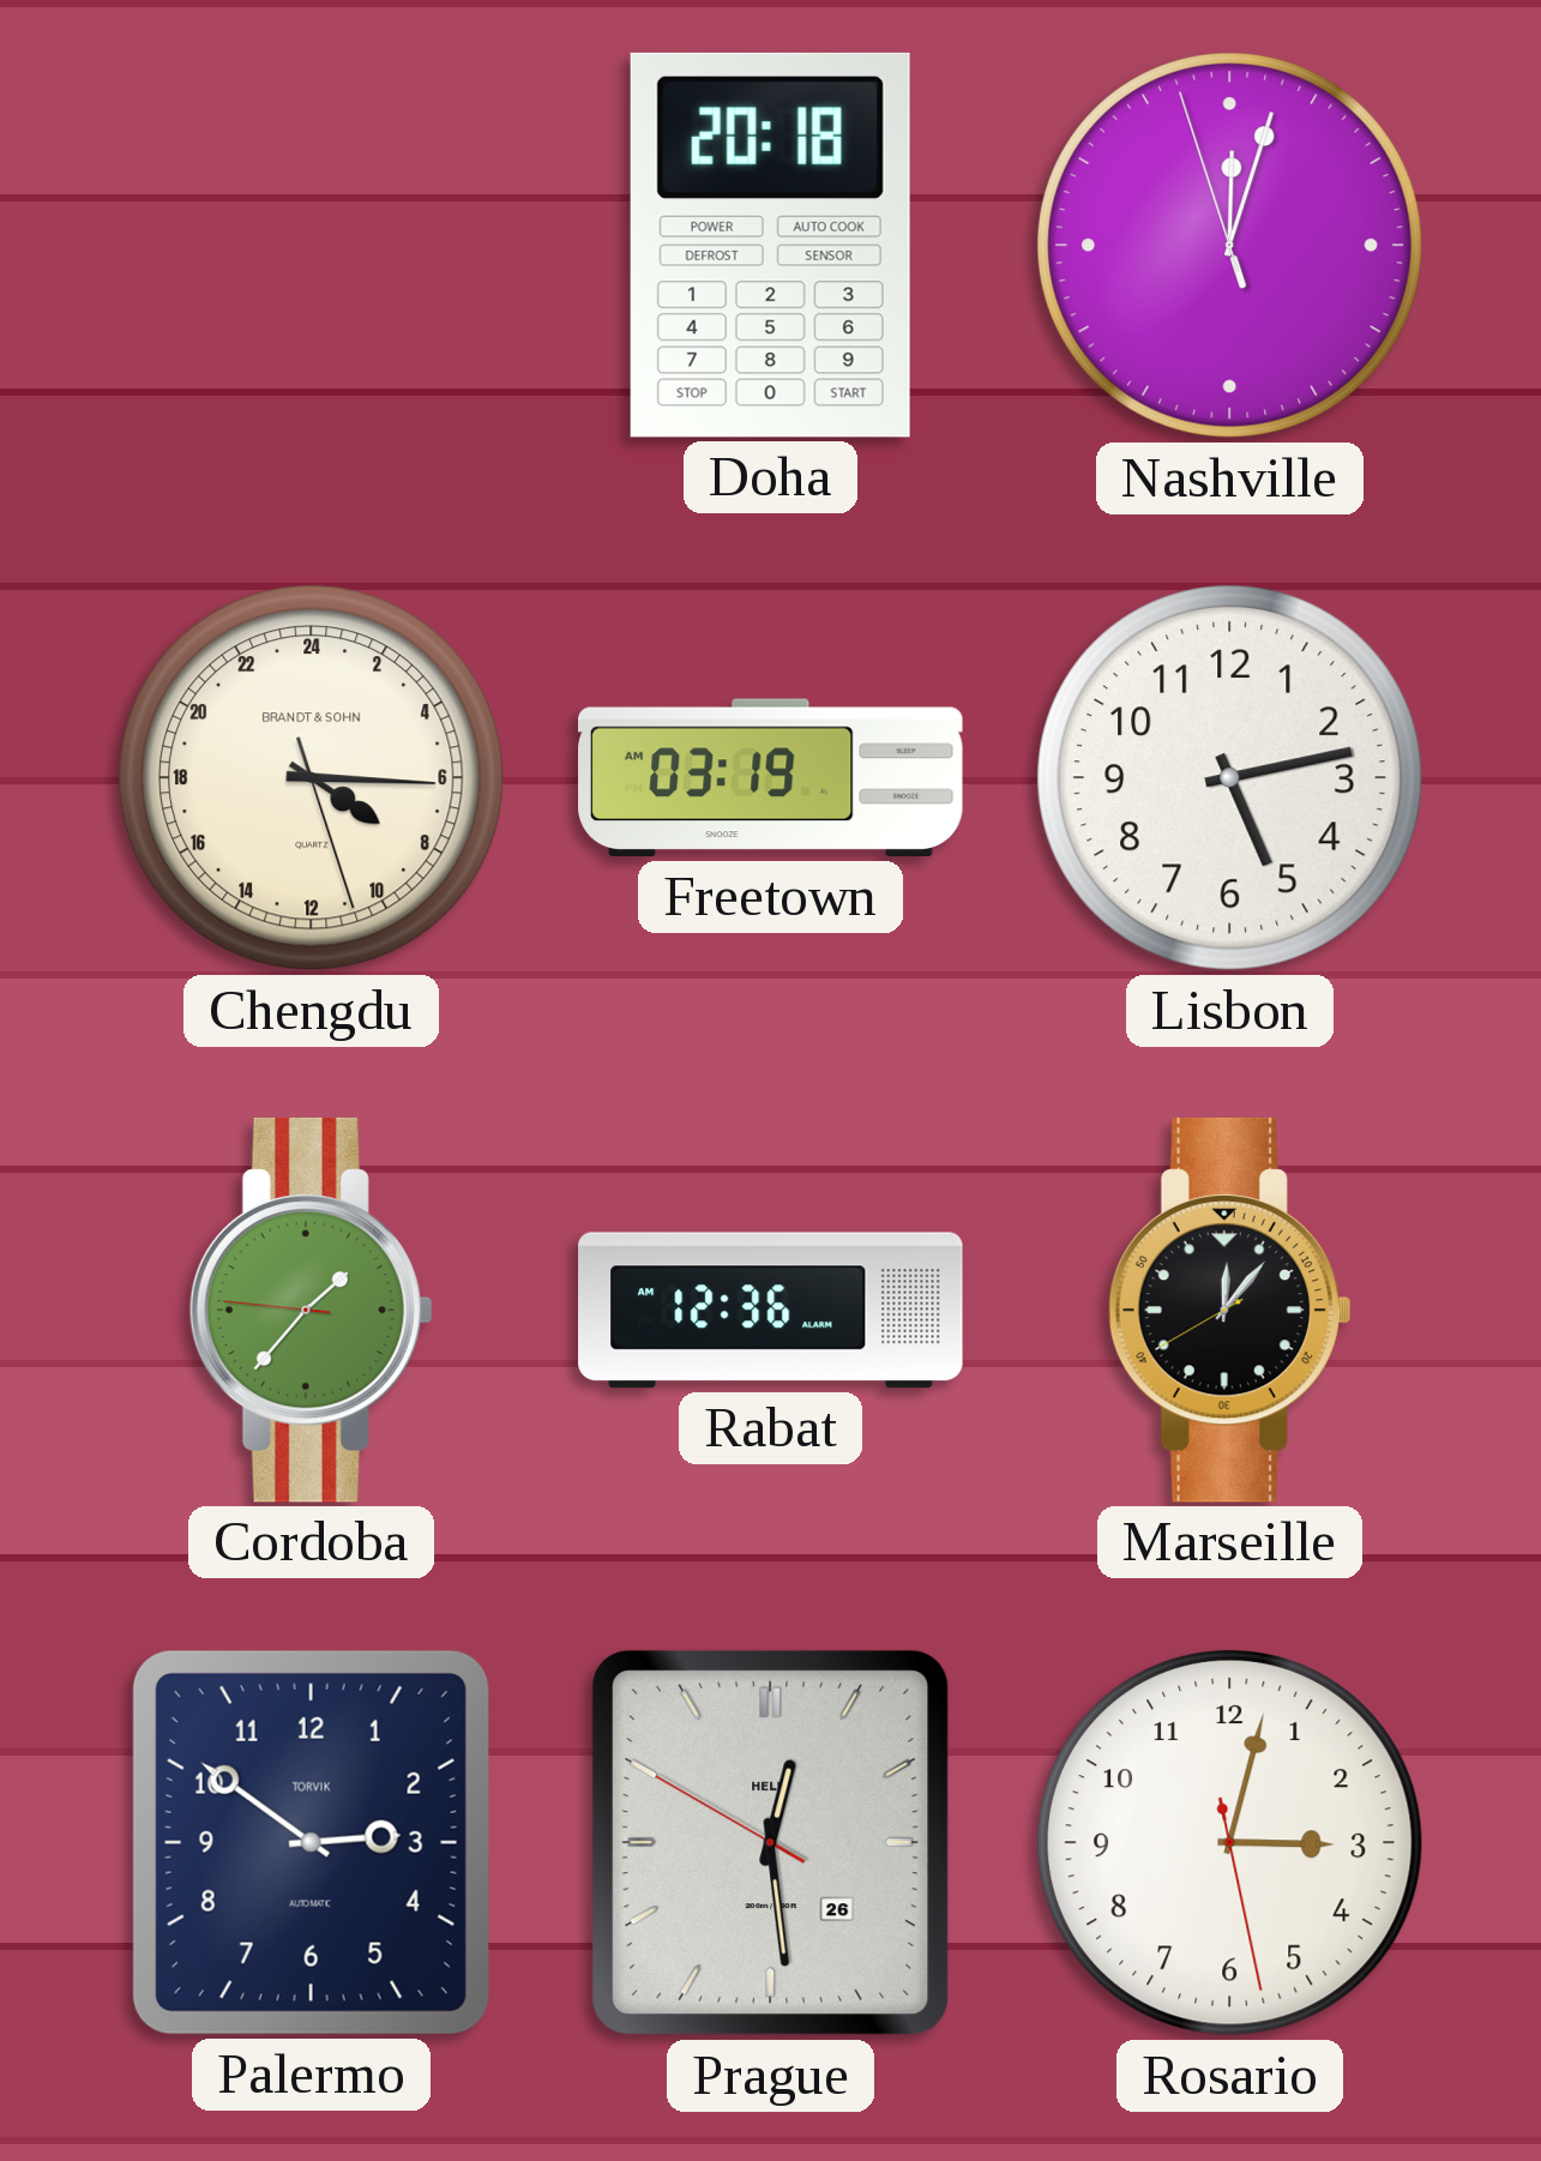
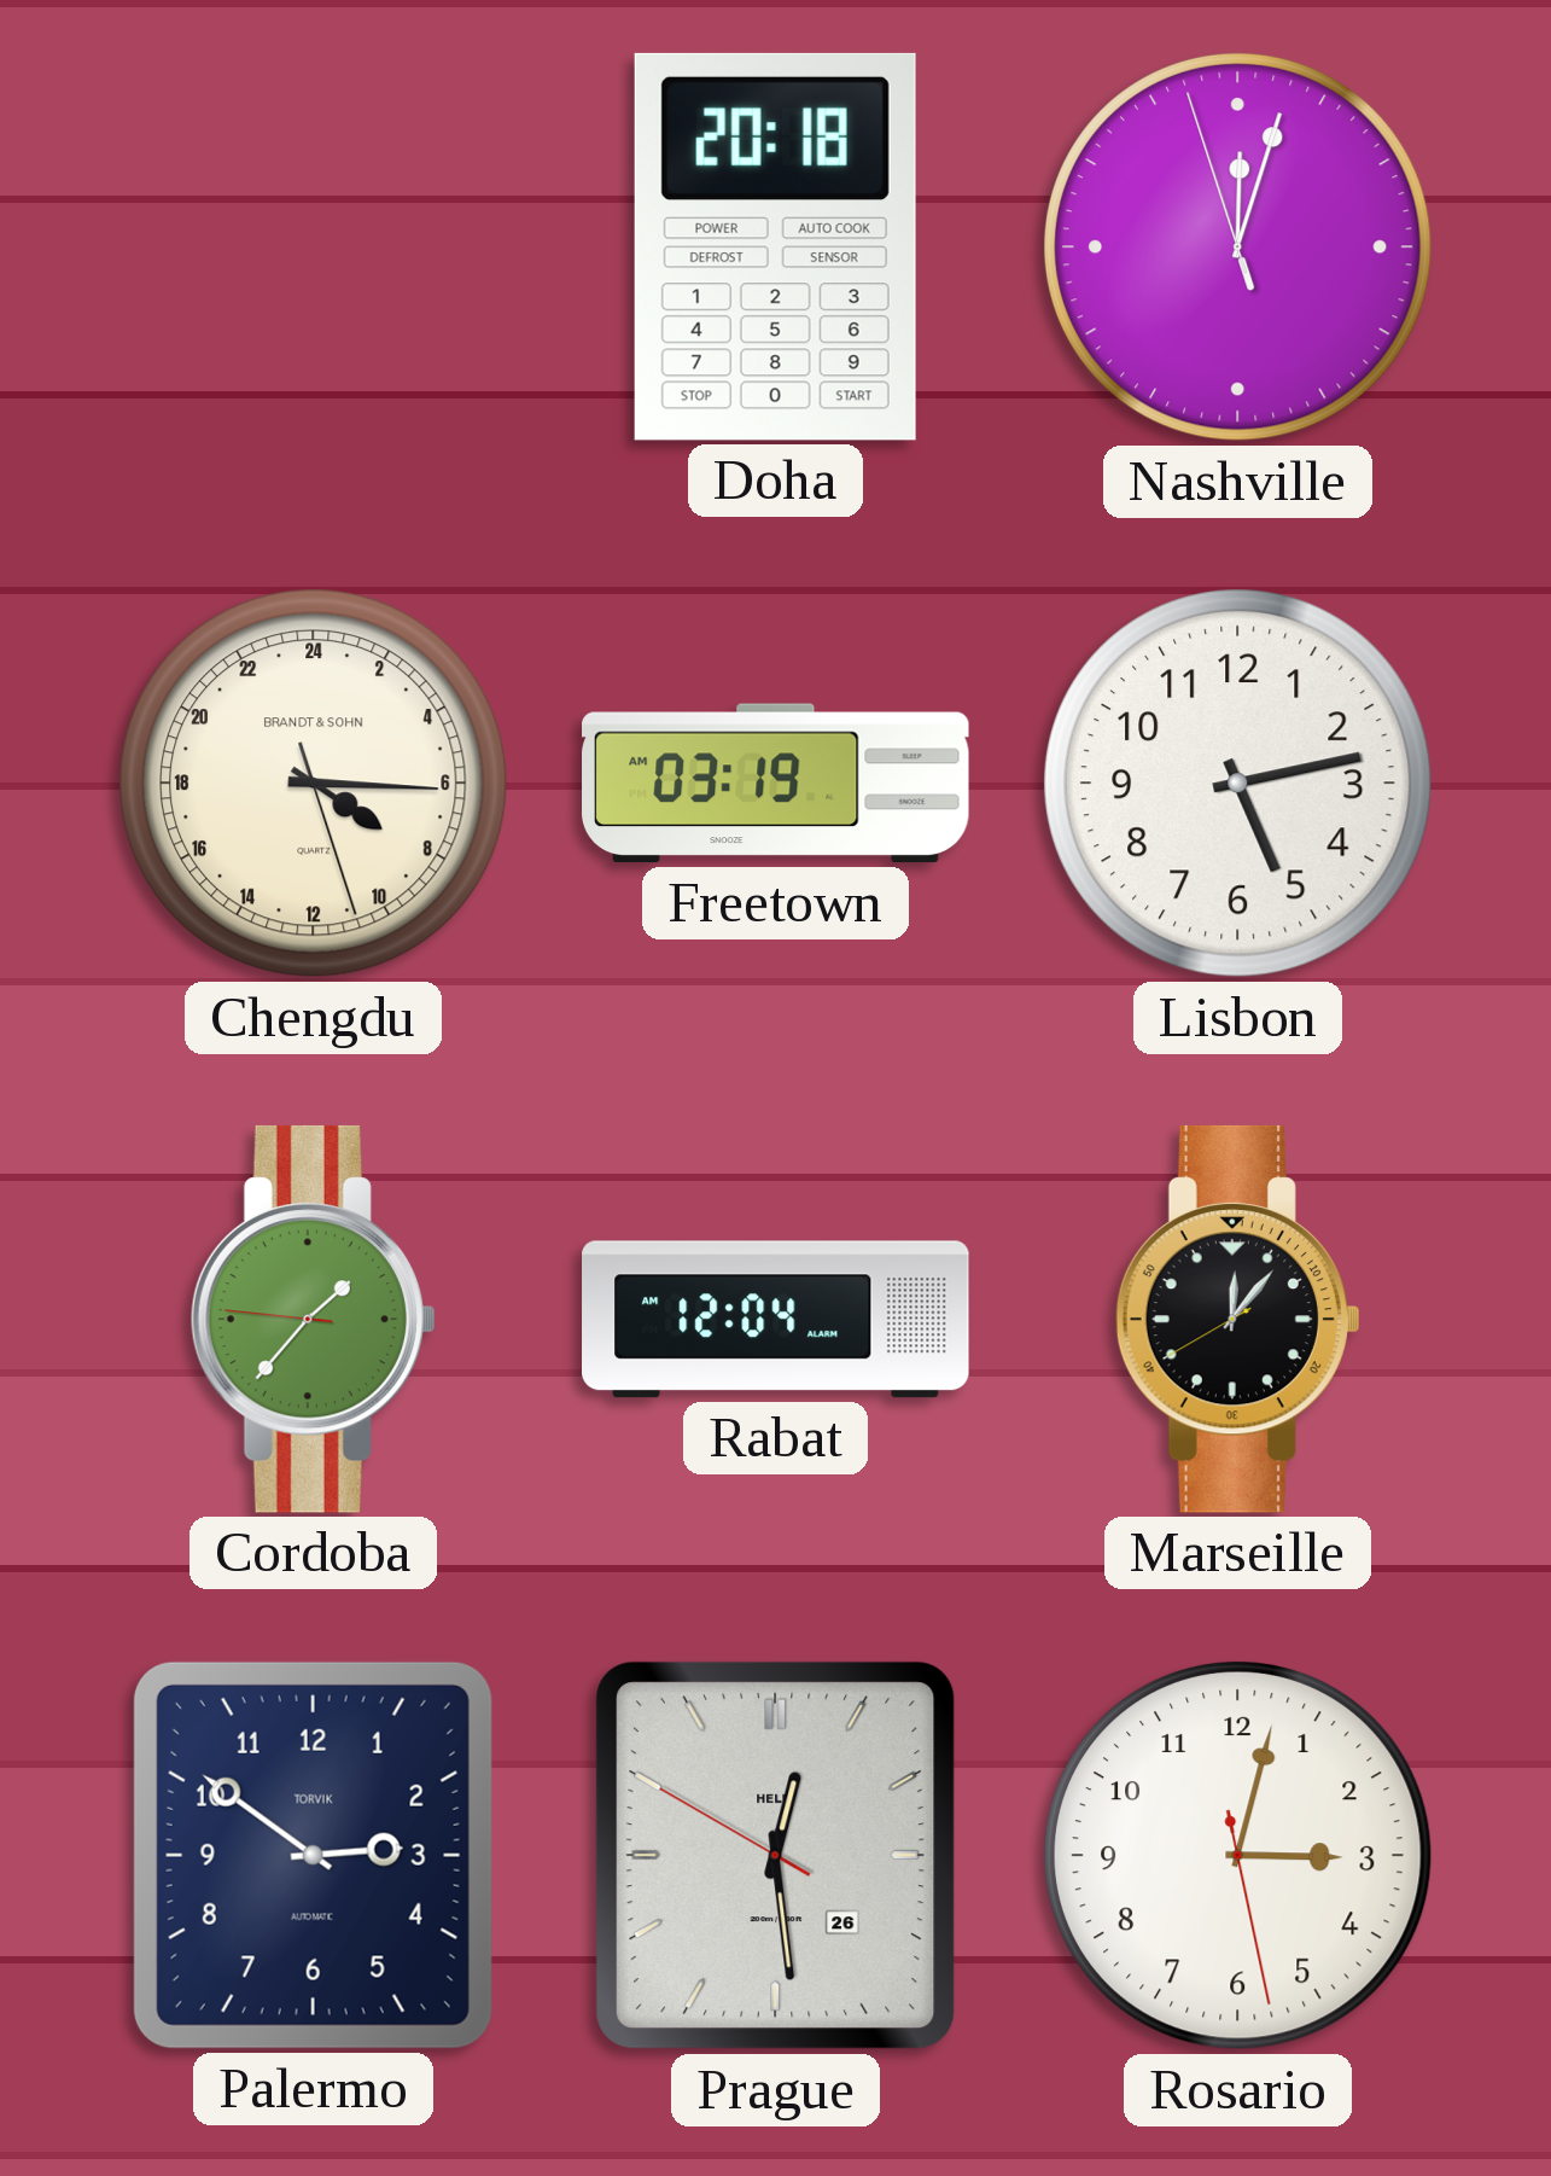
Rabat: 12:36 -> 12:04 (776, 1320)
